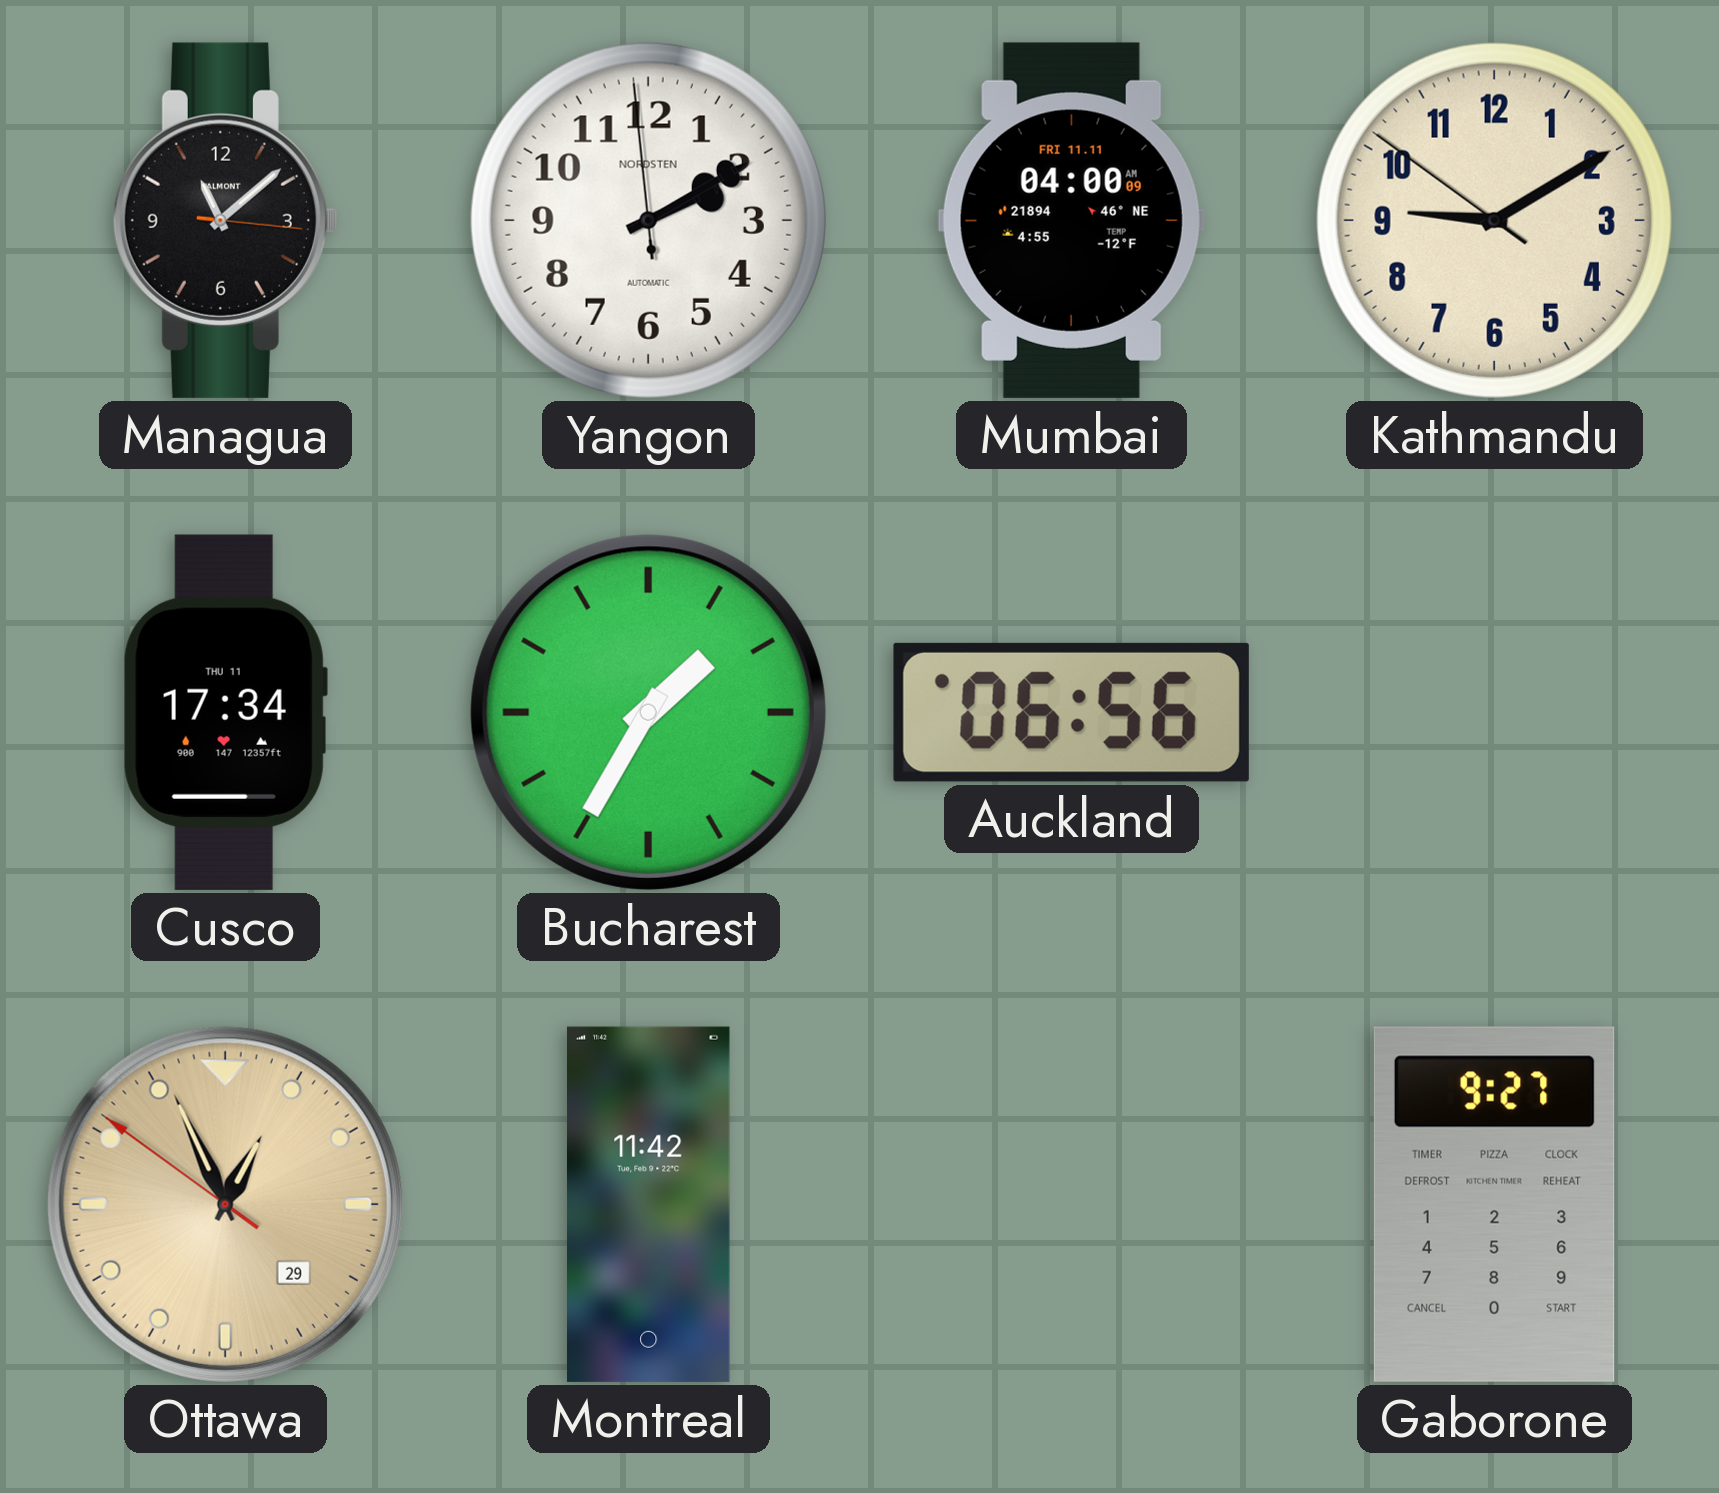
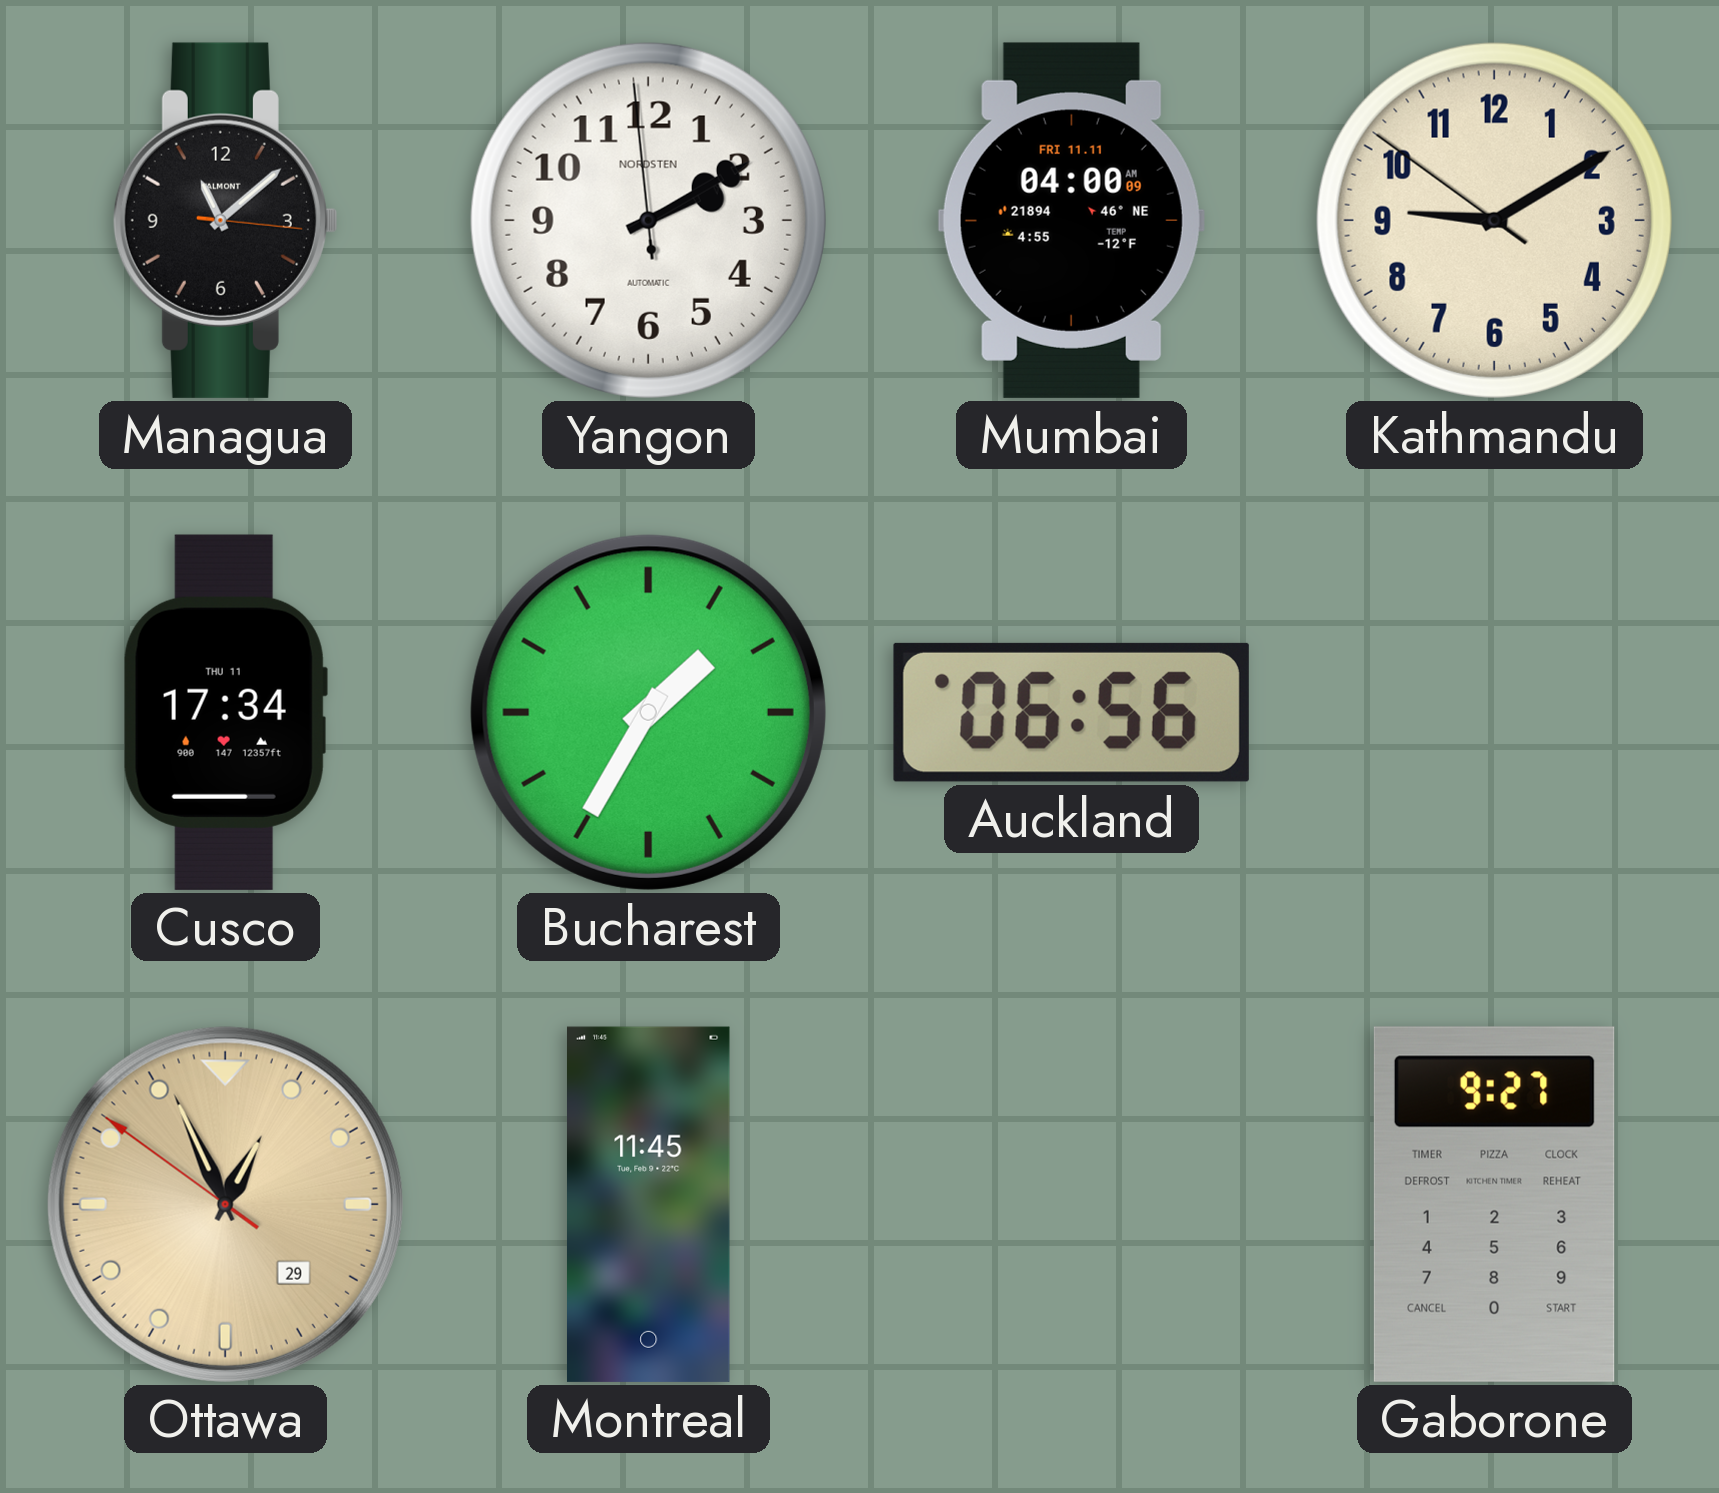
Montreal: 11:42 -> 11:45 (648, 1204)
